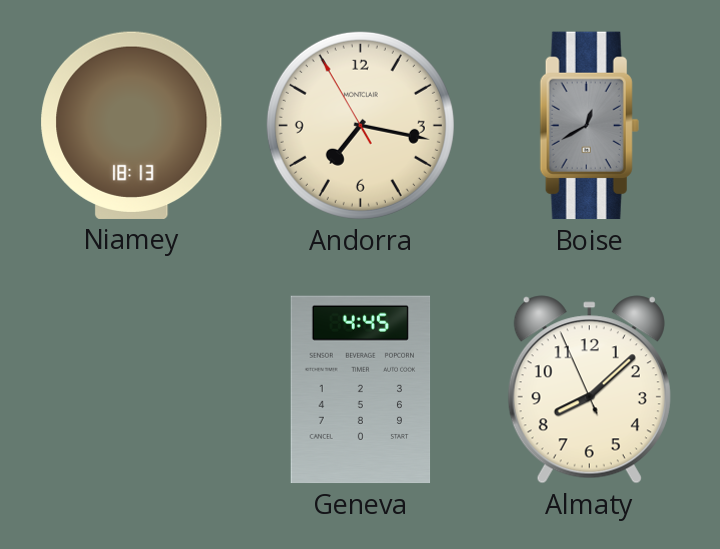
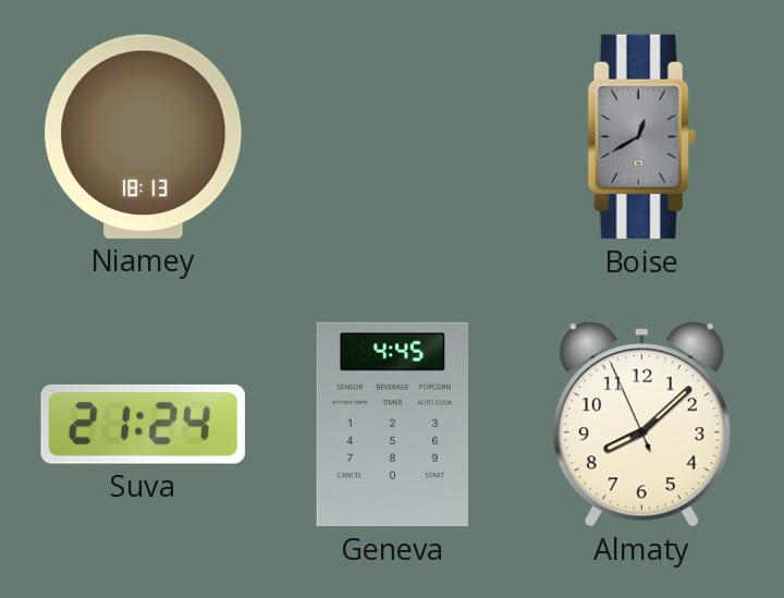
Andorra: 7:16 -> none (360, 125)
Suva: none -> 21:24 (143, 424)
